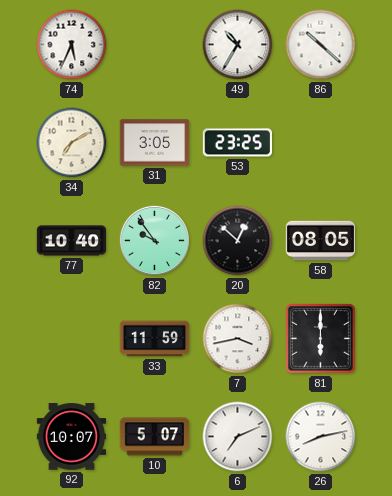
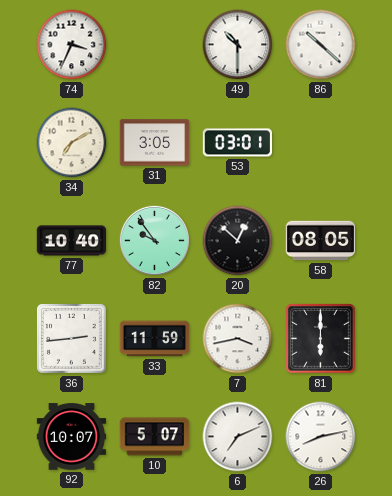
74: 5:34 -> 3:34 (72, 45)
49: 10:35 -> 10:30 (238, 45)
53: 23:25 -> 03:01 (237, 143)
36: none -> 2:44 (72, 339)
